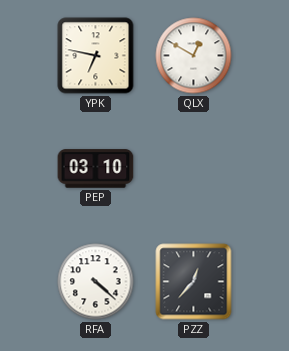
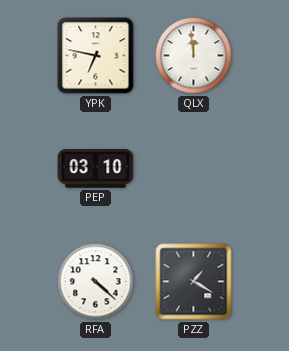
QLX: 12:50 -> 11:59 (194, 56)
PZZ: 12:37 -> 1:20 (194, 282)
